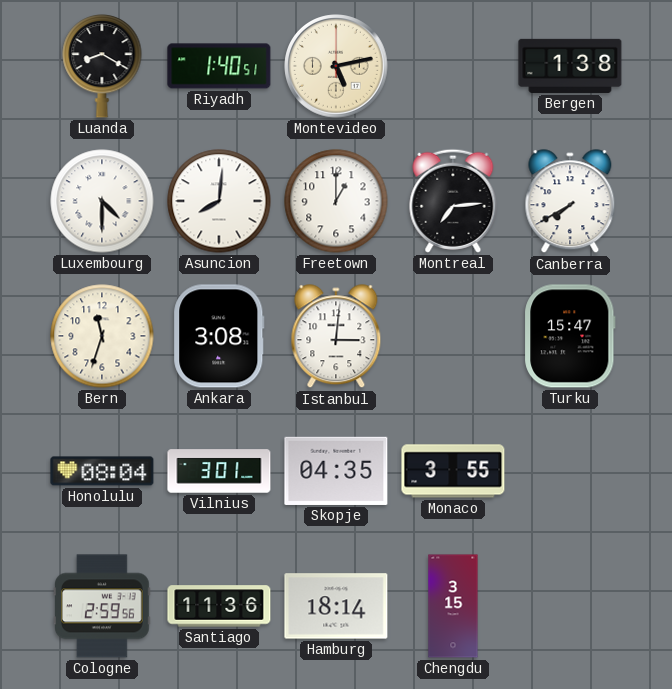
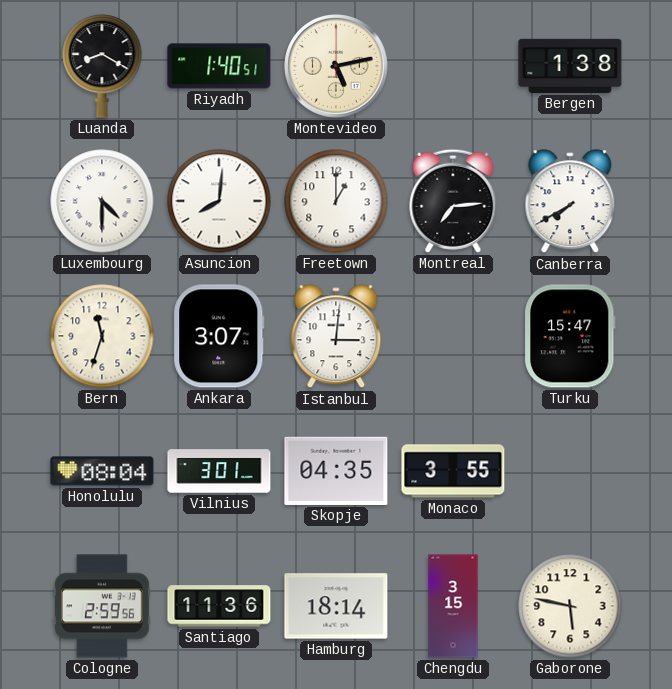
Ankara: 3:08 -> 3:07 (219, 336)
Gaborone: none -> 5:47 (570, 606)
